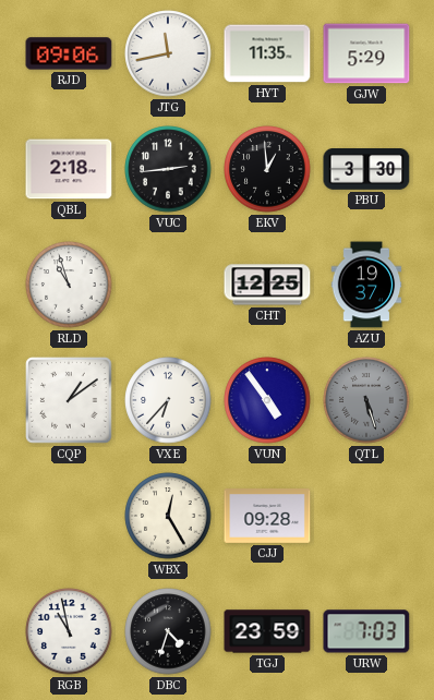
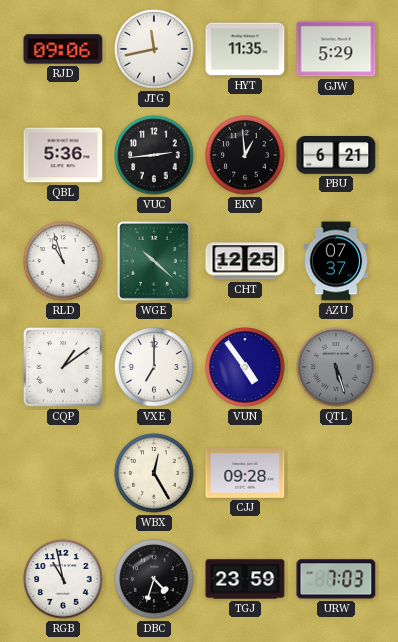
QBL: 2:18 -> 5:36 (63, 155)
PBU: 3:30 -> 6:21 (336, 156)
WGE: none -> 10:22 (154, 261)
AZU: 19:37 -> 07:37 (336, 261)
VXE: 6:37 -> 7:00 (154, 367)
